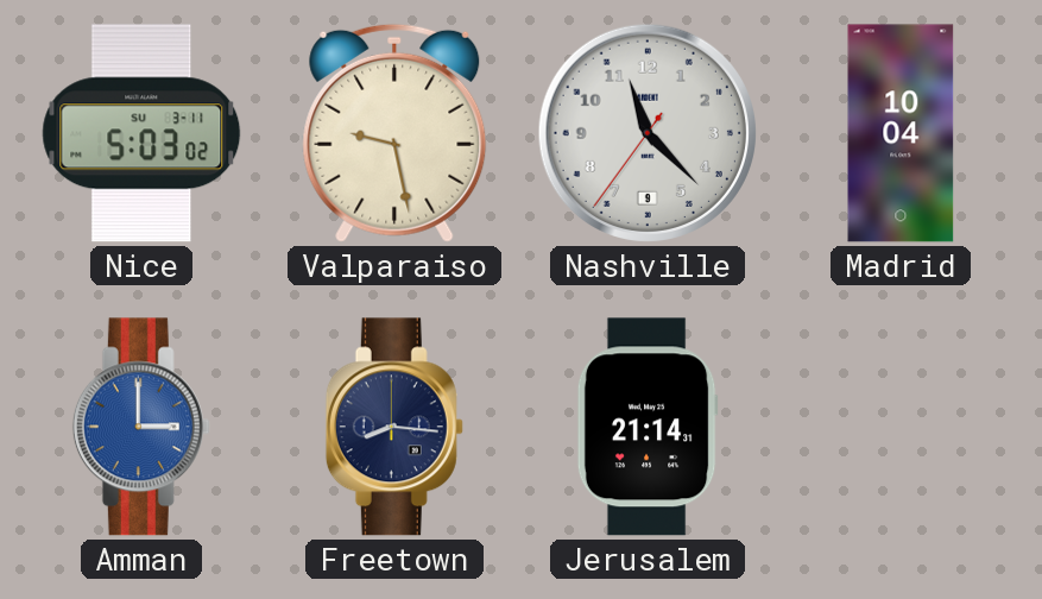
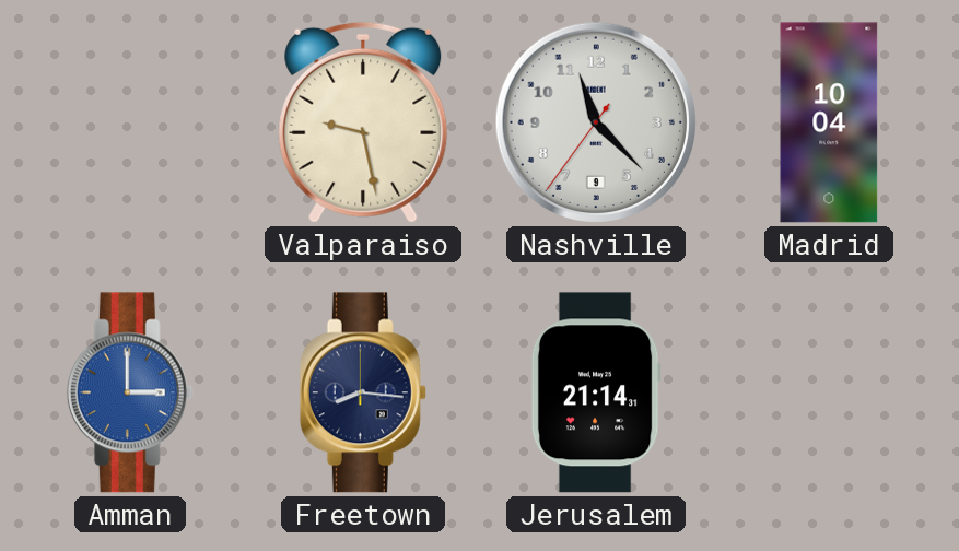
Nice: 5:03 -> none (141, 133)
